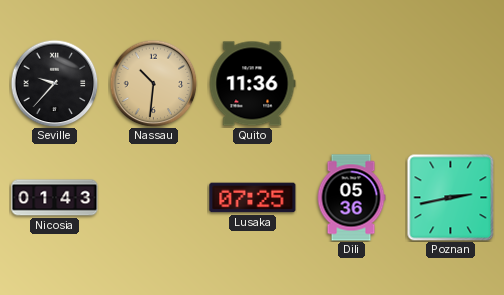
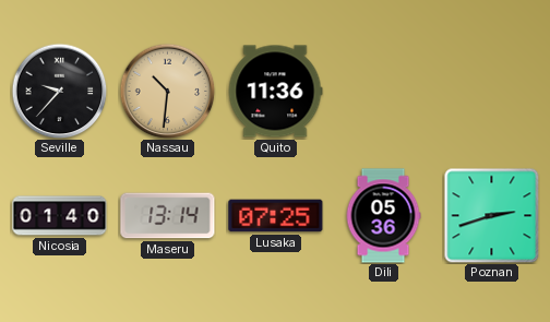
Nicosia: 01:43 -> 01:40 (60, 216)
Maseru: none -> 13:14 (168, 216)
Poznan: 2:43 -> 2:42 (491, 215)
